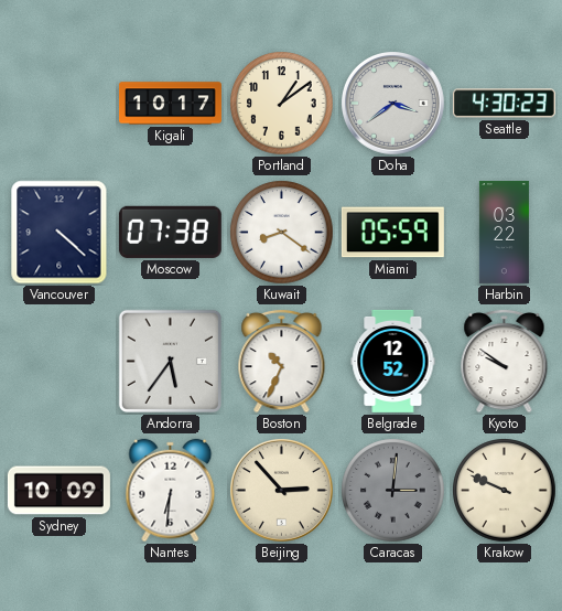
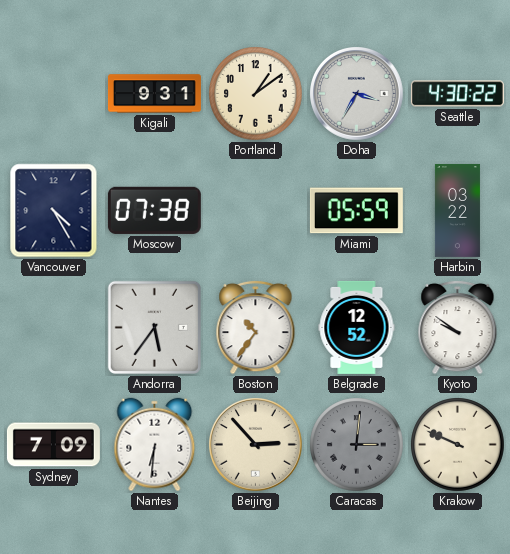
Kigali: 10:17 -> 9:31 (154, 94)
Doha: 3:39 -> 3:35 (357, 94)
Seattle: 4:30:23 -> 4:30:22 (457, 94)
Vancouver: 4:22 -> 4:25 (54, 211)
Kuwait: 8:21 -> none (282, 233)
Boston: 10:34 -> 10:36 (256, 327)
Sydney: 10:09 -> 7:09 (53, 445)
